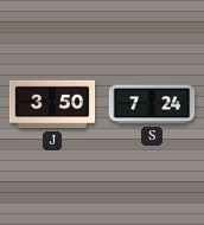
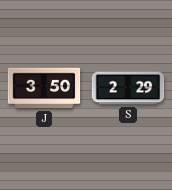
S: 7:24 -> 2:29 (128, 88)
